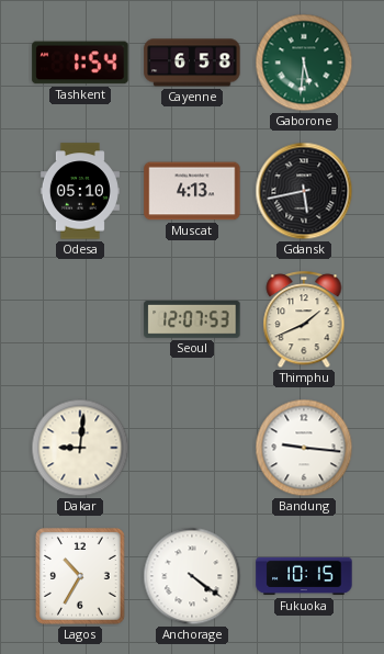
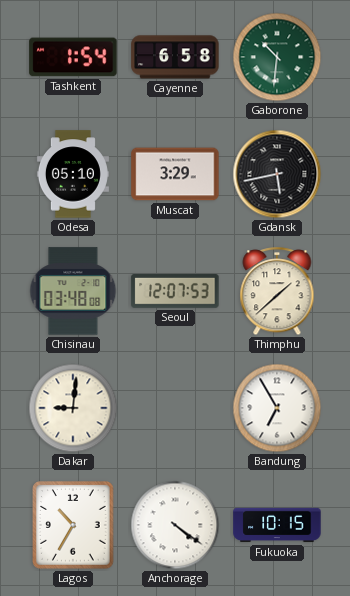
Gaborone: 5:31 -> 10:31 (277, 57)
Muscat: 4:13 -> 3:29 (175, 174)
Chisinau: none -> 03:48 (73, 291)
Thimphu: 1:41 -> 1:38 (277, 292)
Bandung: 9:16 -> 6:55 (277, 408)
